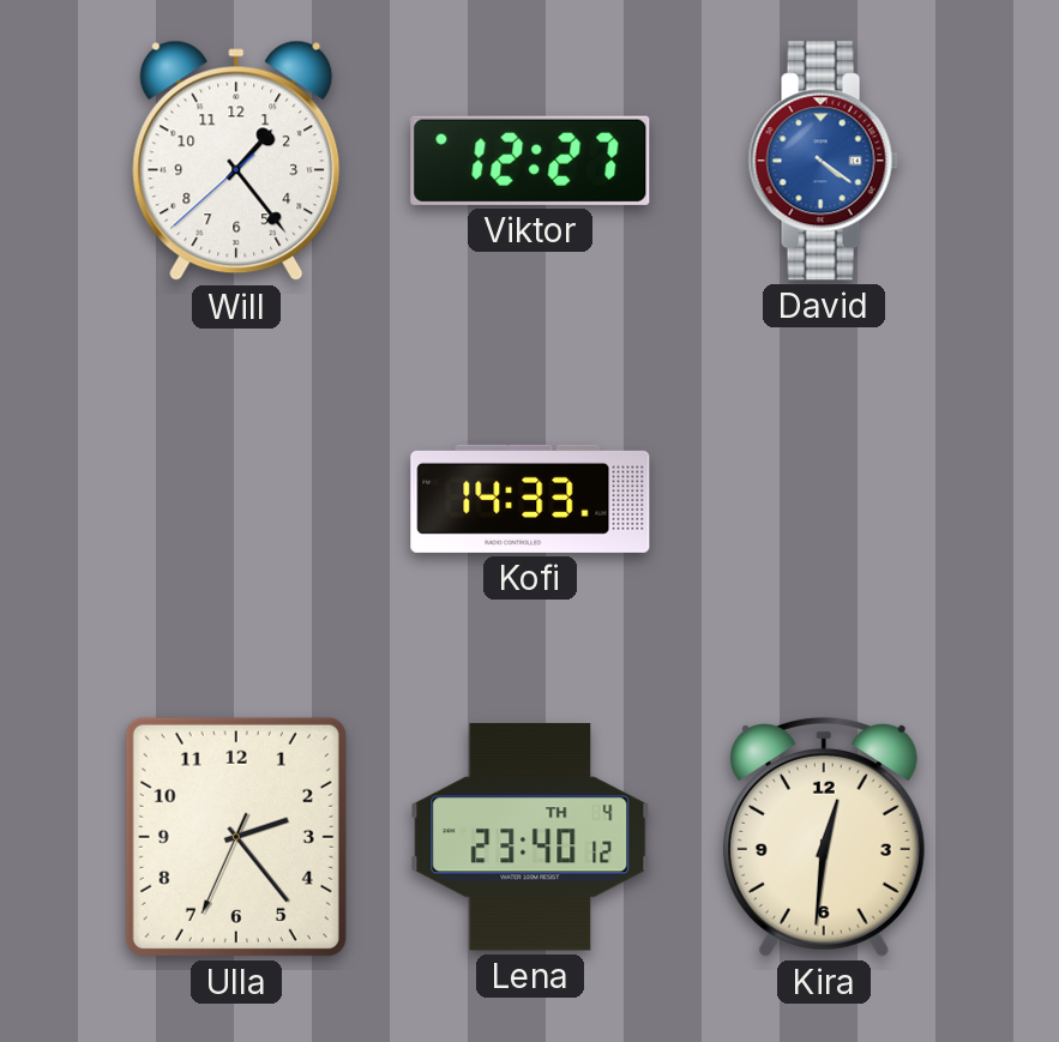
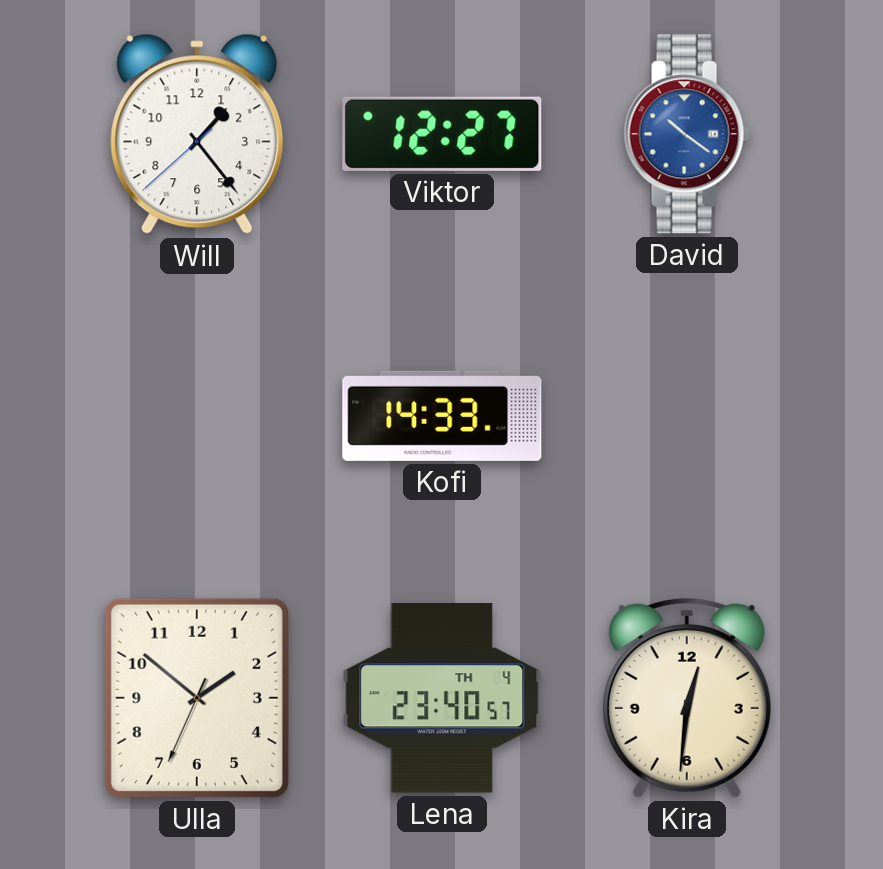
David: 4:21 -> 10:21 (687, 134)
Ulla: 2:23 -> 1:51 (197, 698)
Lena: 23:40:12 -> 23:40:57 (442, 698)
